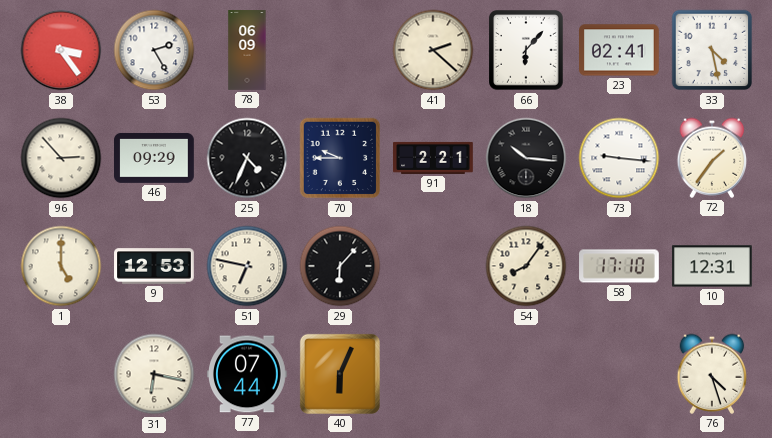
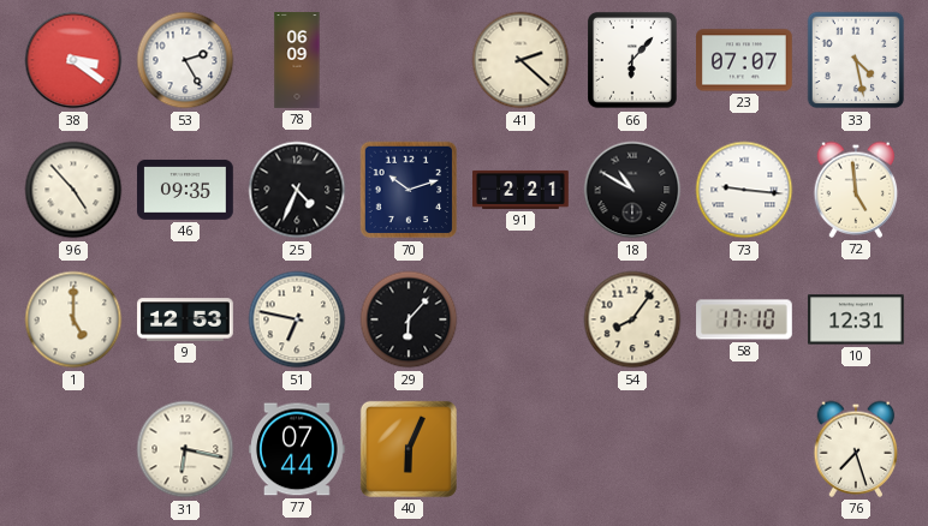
38: 3:24 -> 3:21 (73, 60)
23: 02:41 -> 07:07 (745, 60)
96: 2:53 -> 4:53 (73, 190)
46: 09:29 -> 09:35 (185, 190)
70: 9:45 -> 10:12 (409, 190)
18: 10:16 -> 10:50 (632, 190)
72: 1:36 -> 4:59 (856, 190)
76: 4:27 -> 7:27 (856, 449)
